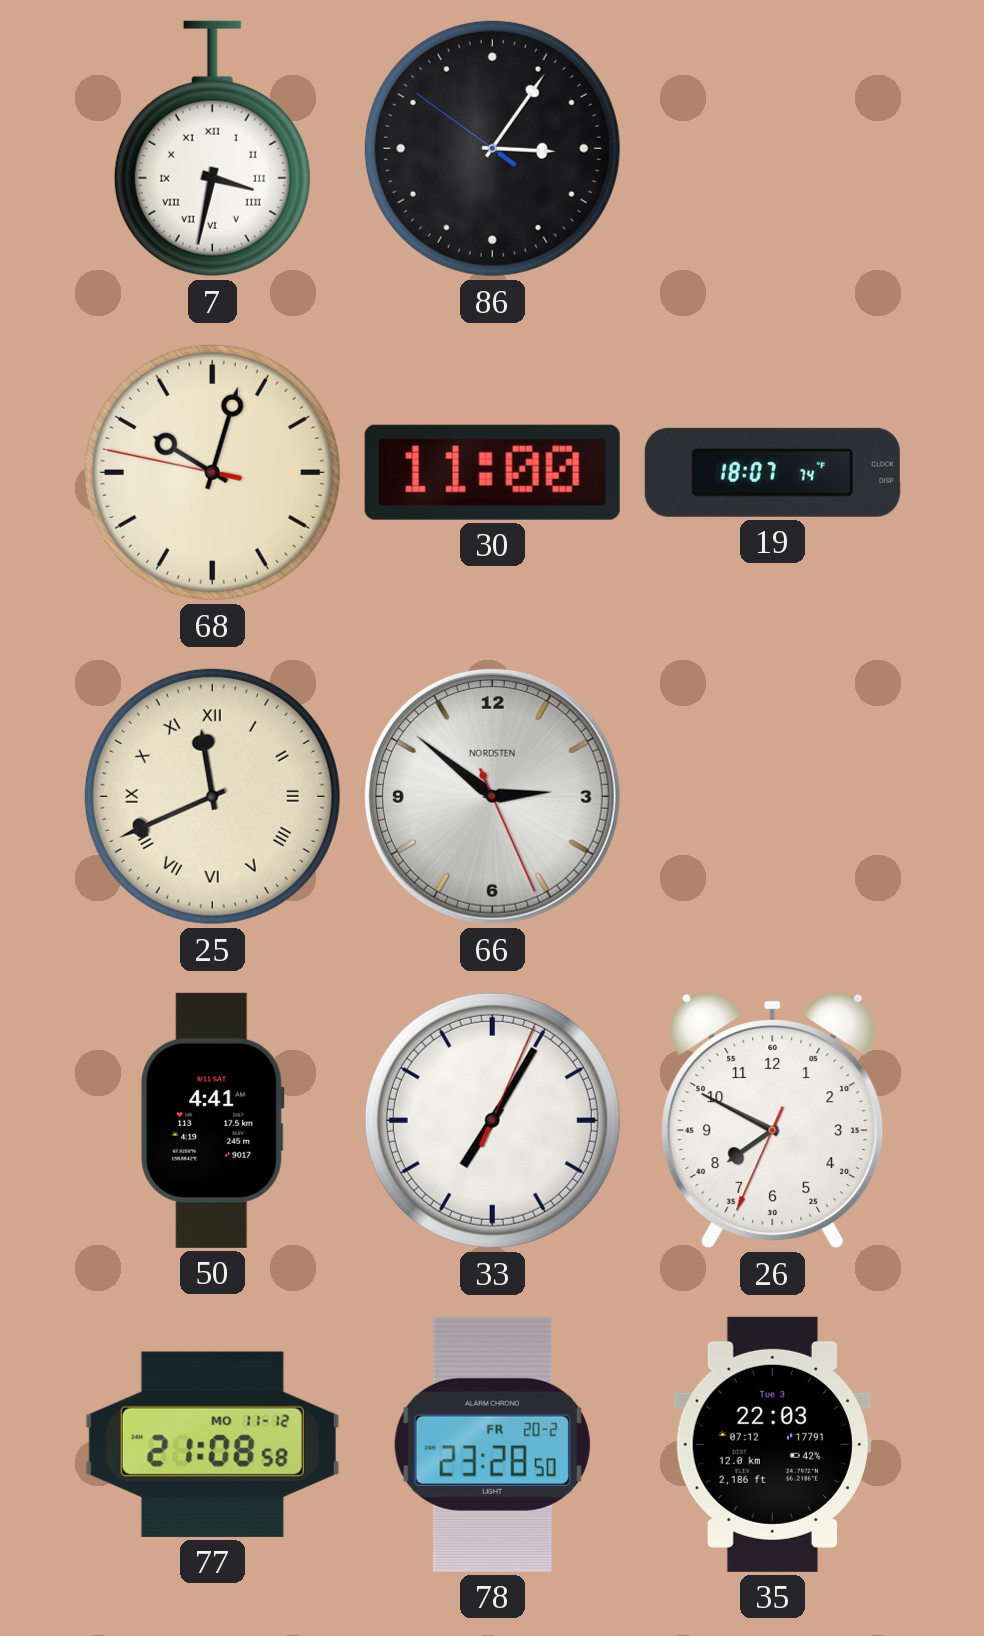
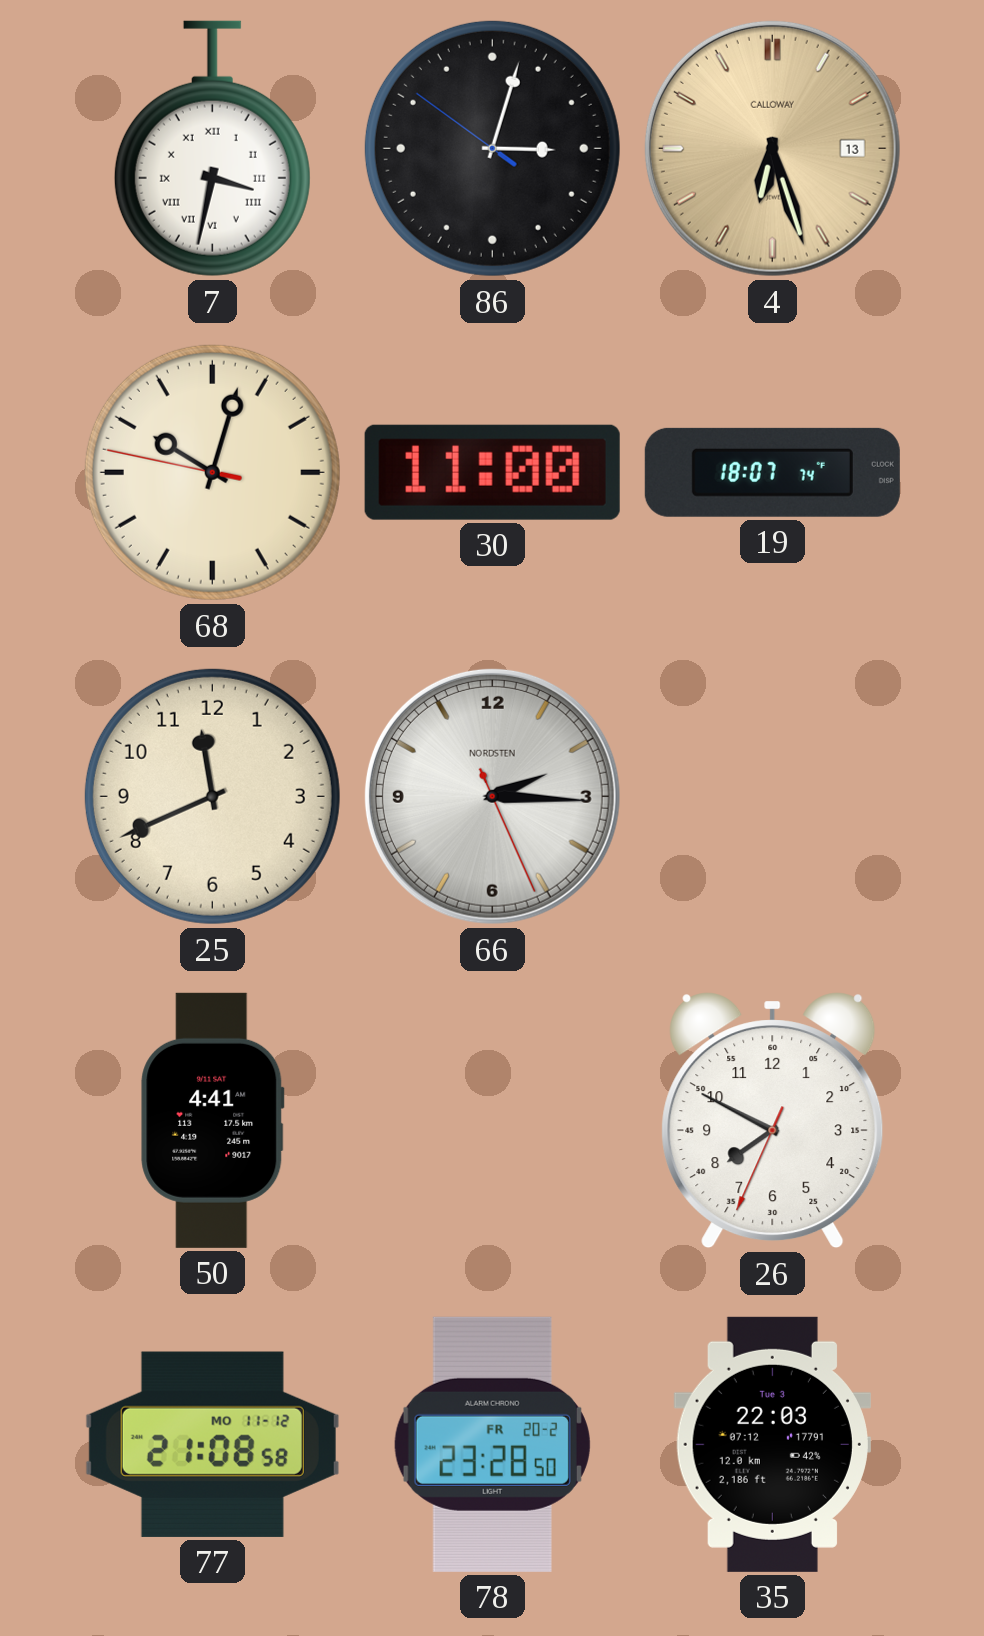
86: 3:05 -> 3:02 (492, 148)
4: none -> 6:27 (772, 148)
25 numerals: Roman -> Arabic (212, 796)
66: 2:51 -> 2:15 (492, 796)
33: 7:05 -> none (492, 1120)
